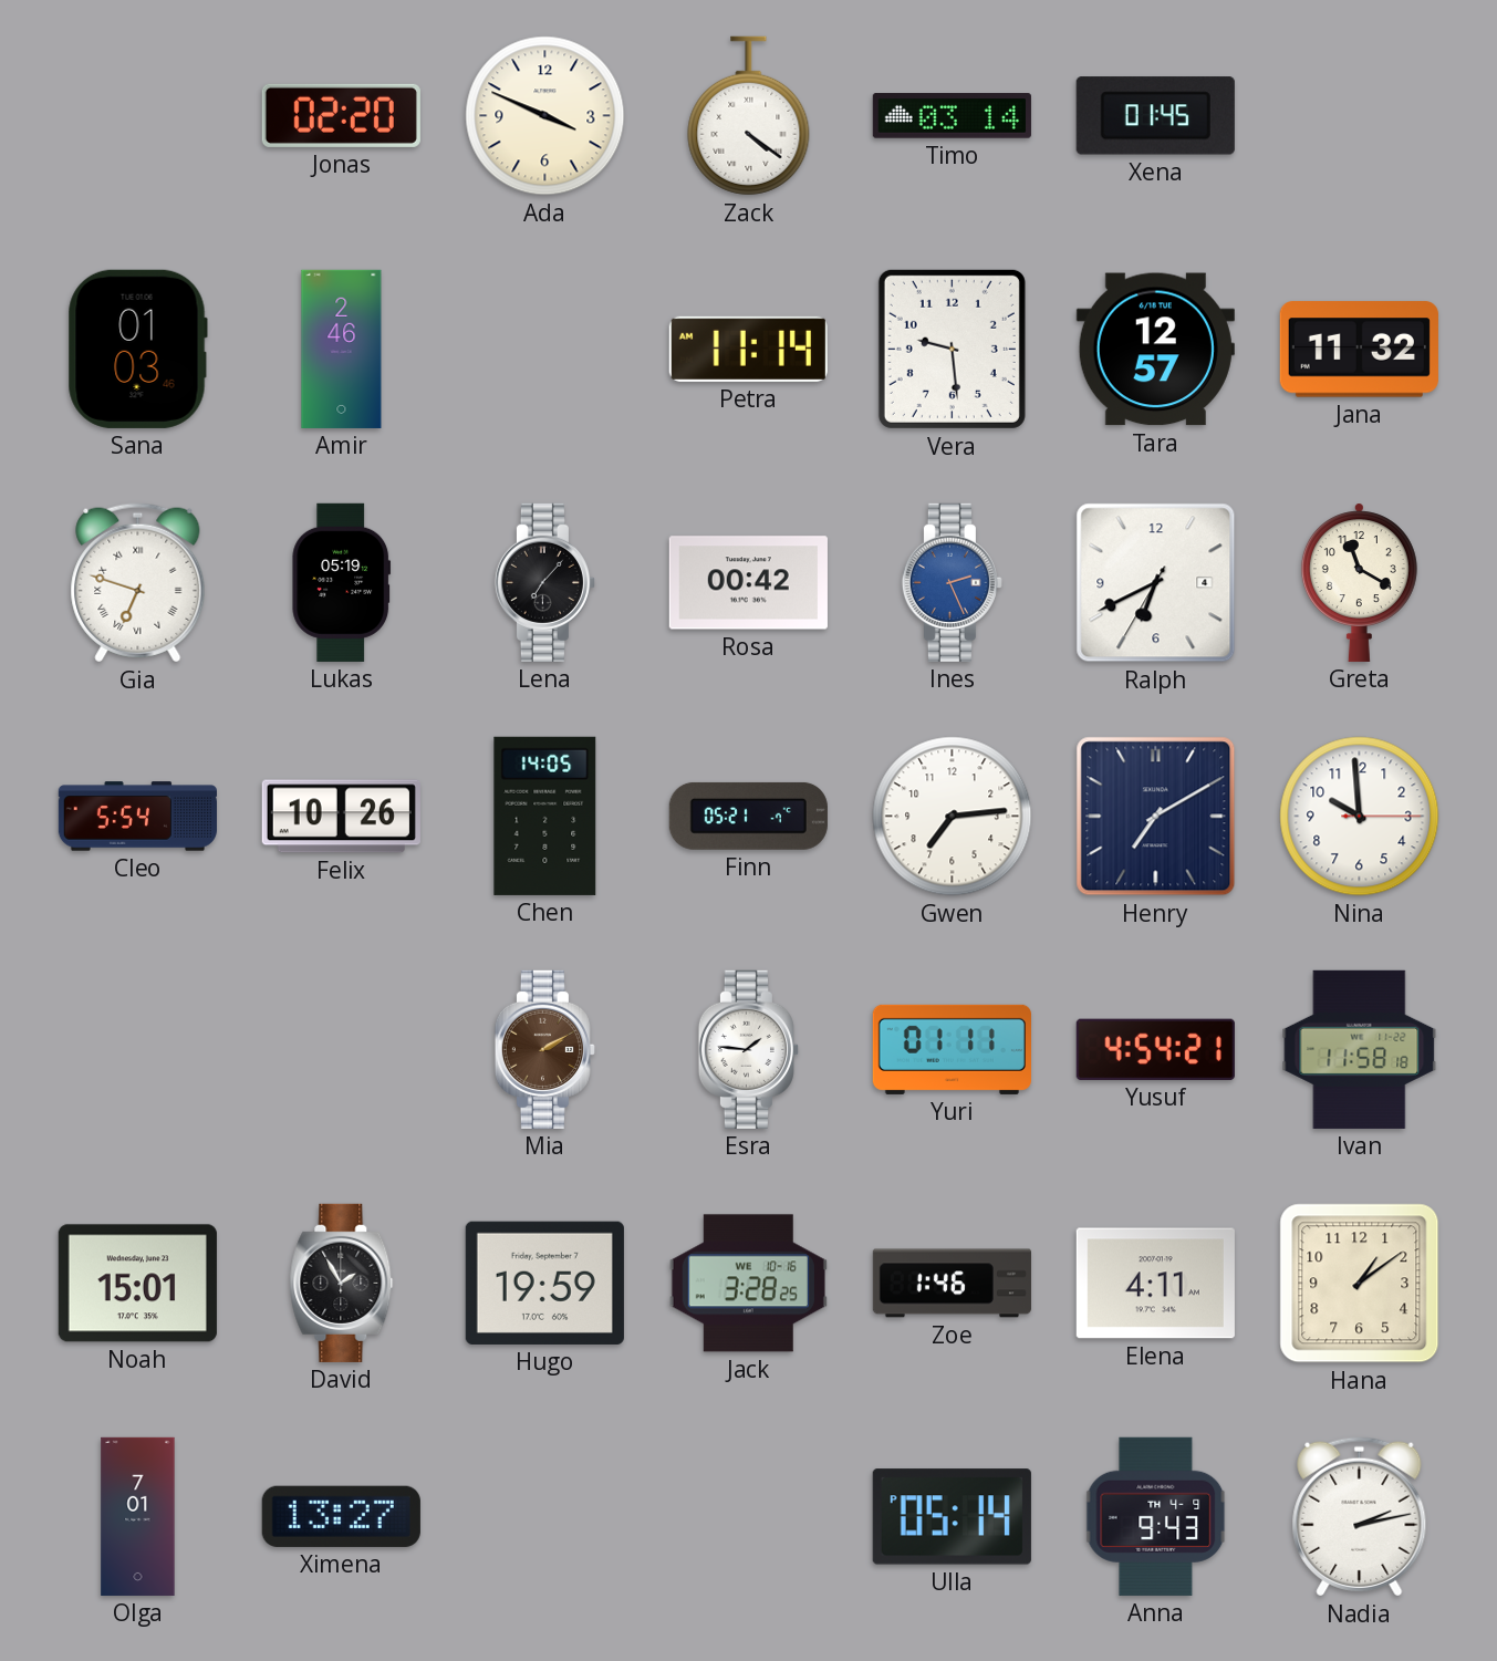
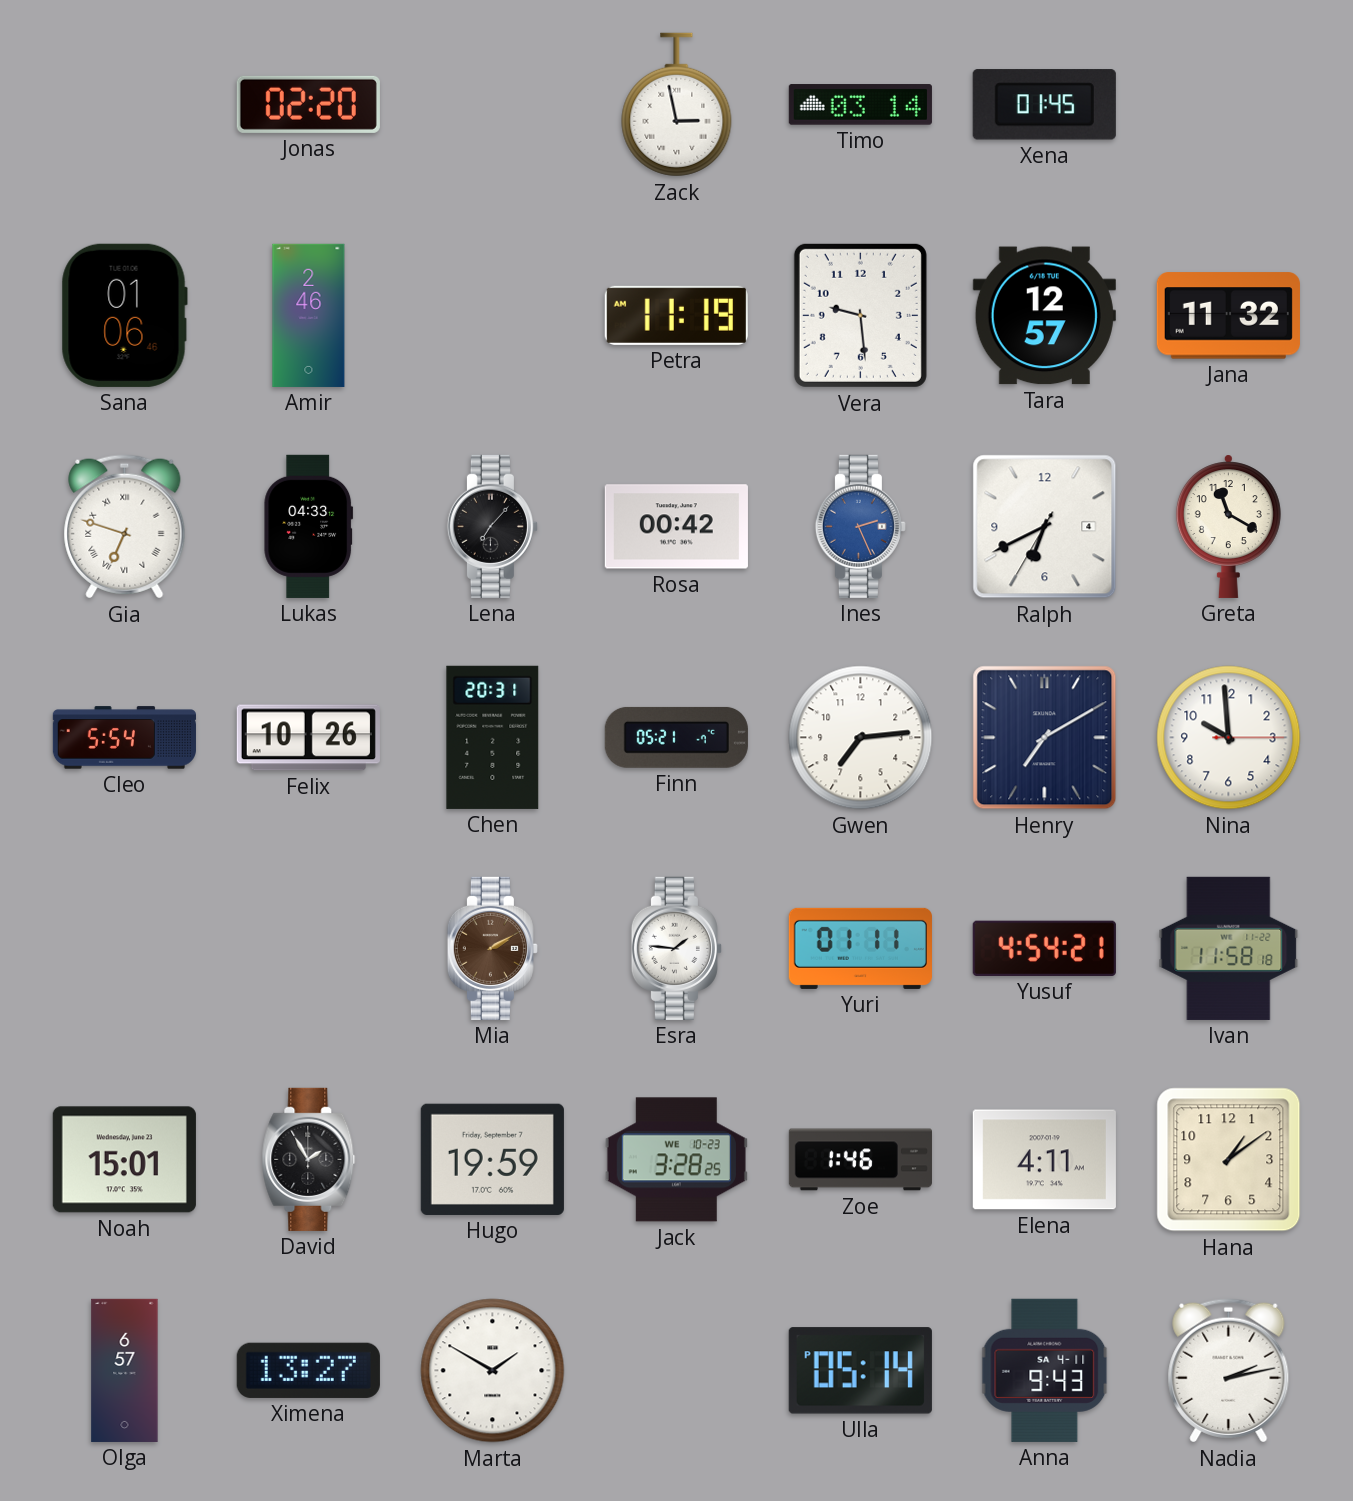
Ada: 3:49 -> none (545, 116)
Zack: 4:21 -> 2:58 (677, 105)
Sana: 01:03 -> 01:06 (124, 315)
Petra: 11:14 -> 11:19 (676, 315)
Lukas: 05:19 -> 04:33 (309, 526)
Chen: 14:05 -> 20:31 (493, 737)
Jack date: WE 10-16 -> WE 10-23 (676, 1160)
Olga: 7:01 -> 6:57 (125, 1370)
Marta: none -> 1:50 (493, 1371)
Anna date: TH 4-9 -> SA 4-11 (1045, 1370)
